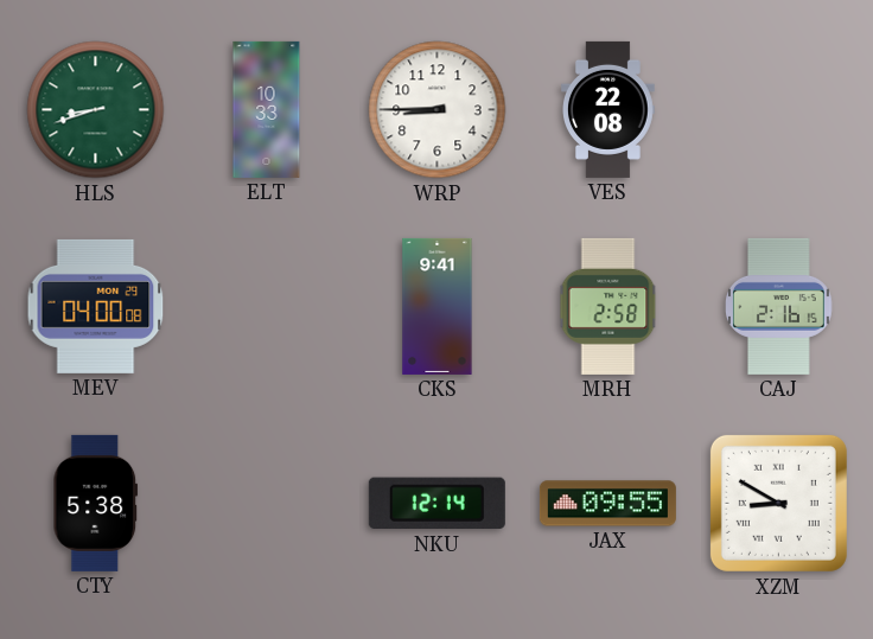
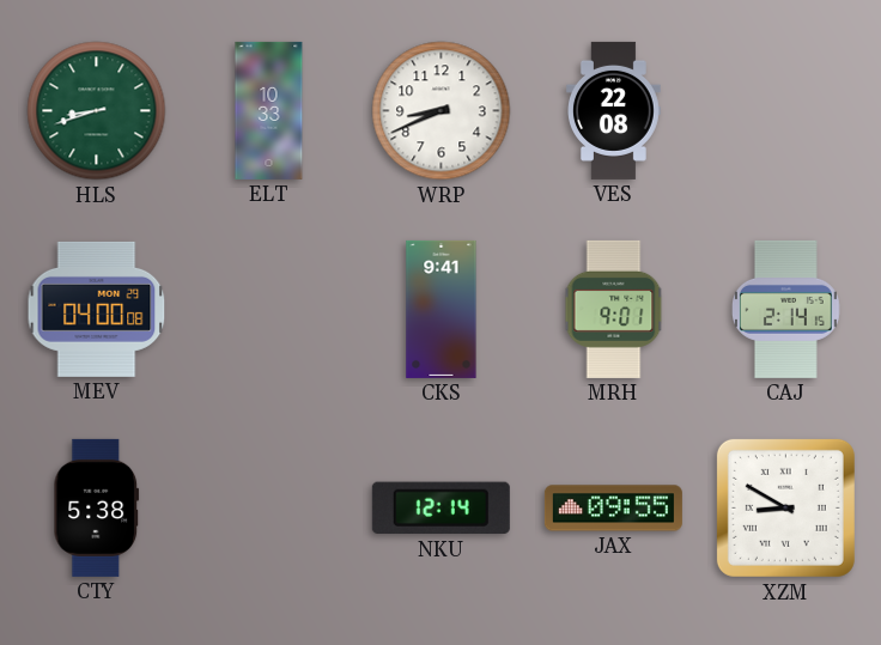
WRP: 8:45 -> 8:41 (442, 111)
MRH: 2:58 -> 9:01 (614, 309)
CAJ: 2:16 -> 2:14 (786, 309)
